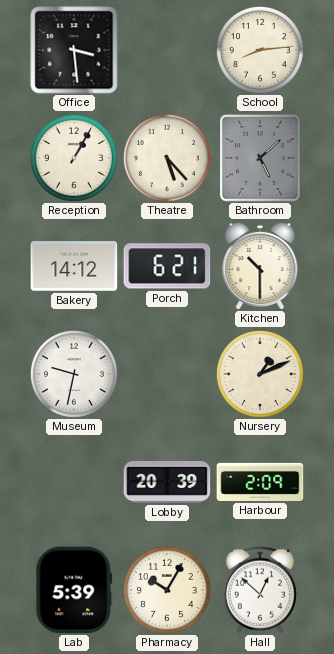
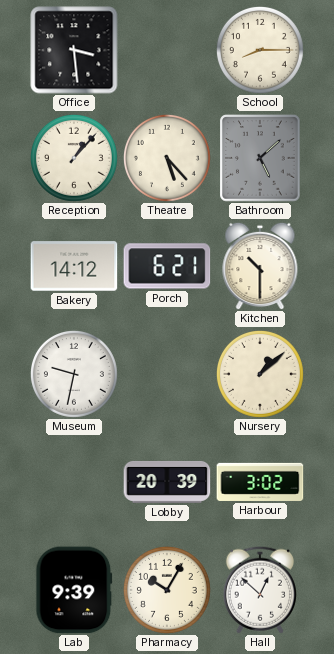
School: 8:14 -> 8:15 (260, 50)
Reception: 1:05 -> 1:07 (74, 158)
Nursery: 1:11 -> 1:08 (260, 374)
Harbour: 2:09 -> 3:02 (260, 482)
Lab: 5:39 -> 9:39 (74, 590)
